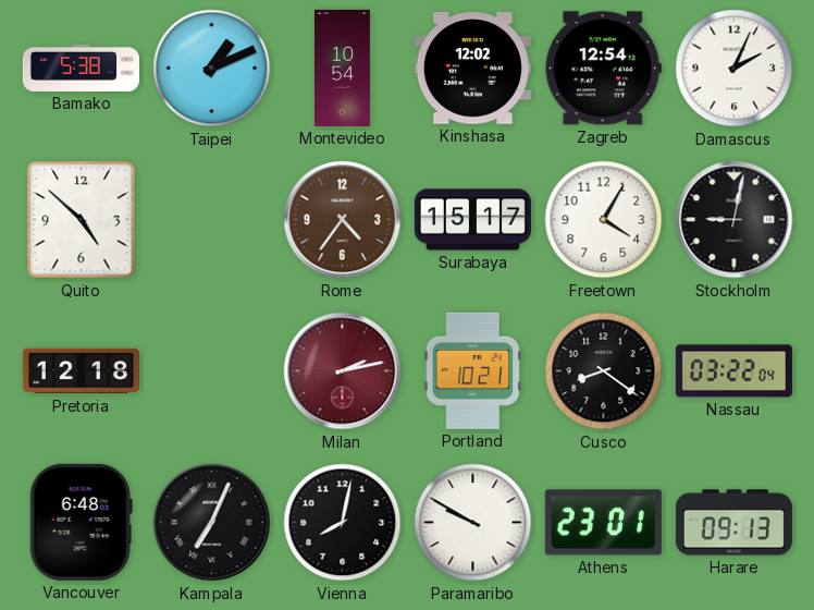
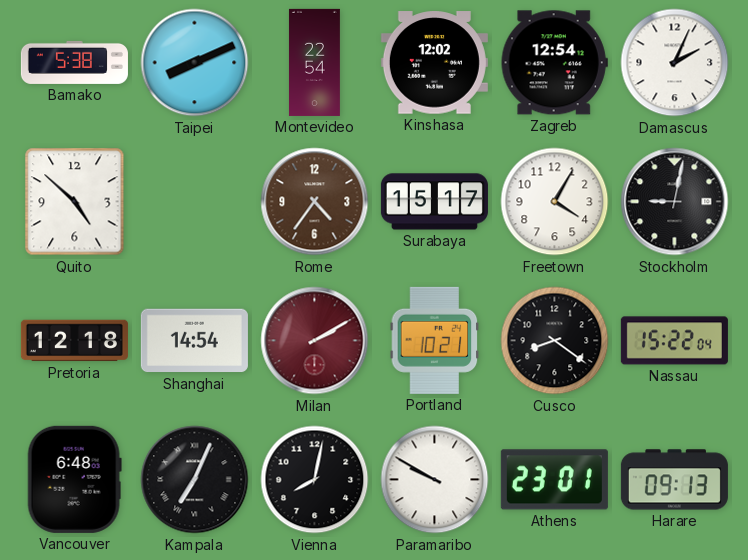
Taipei: 1:11 -> 8:11 (195, 63)
Montevideo: 10:54 -> 22:54 (314, 62)
Shanghai: none -> 14:54 (194, 341)
Milan: 2:13 -> 2:10 (315, 341)
Nassau: 03:22 -> 15:22 (674, 341)
